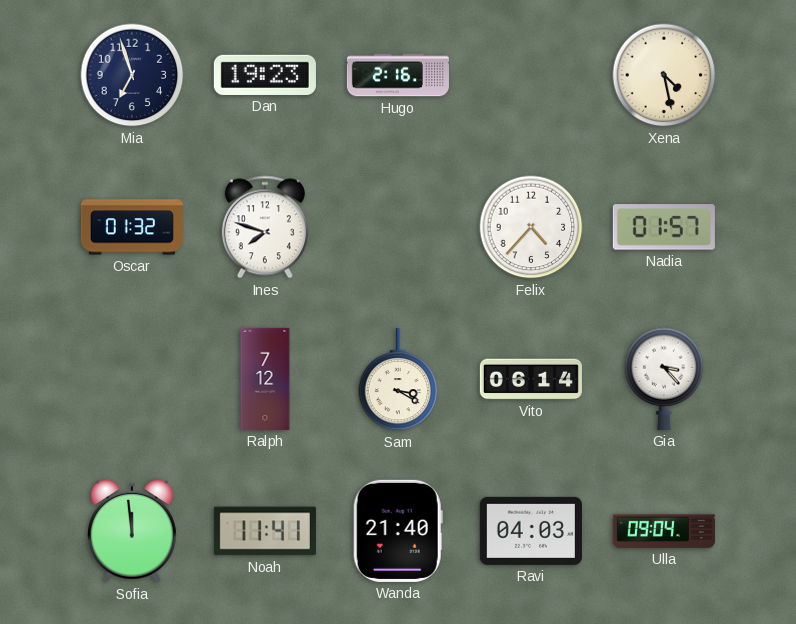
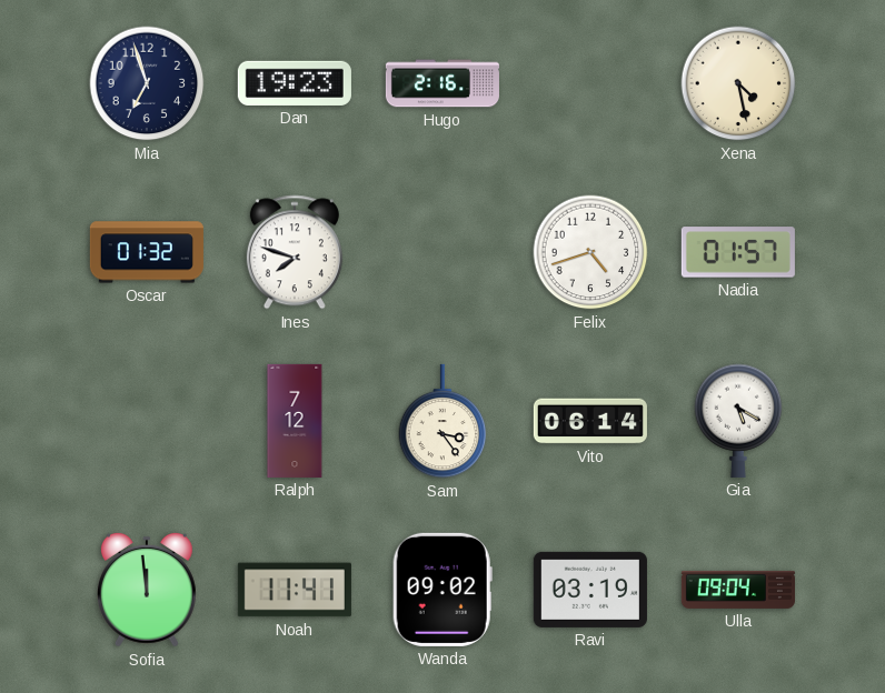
Felix: 4:37 -> 4:42 (590, 252)
Sam: 3:20 -> 3:24 (442, 421)
Gia: 3:23 -> 5:20 (738, 421)
Wanda: 21:40 -> 09:02 (442, 590)
Ravi: 04:03 -> 03:19 (590, 590)
